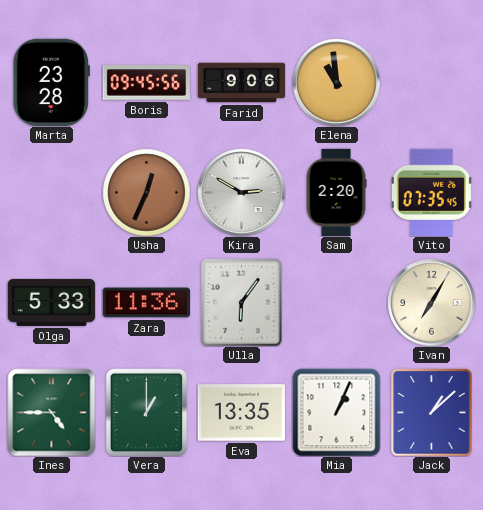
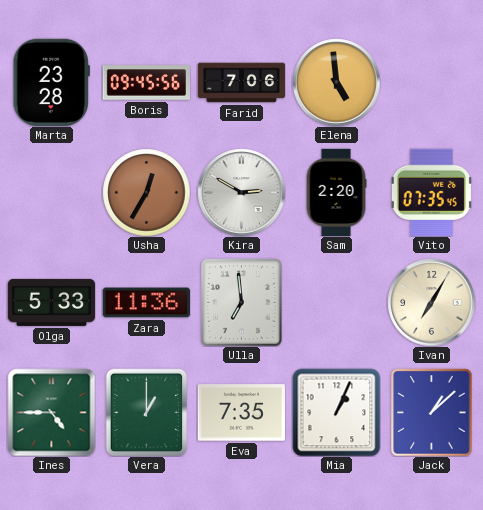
Farid: 9:06 -> 7:06 (241, 83)
Elena: 10:59 -> 4:59 (336, 82)
Usha: 12:34 -> 12:35 (146, 192)
Ulla: 6:06 -> 6:59 (242, 302)
Eva: 13:35 -> 7:35 (241, 413)
